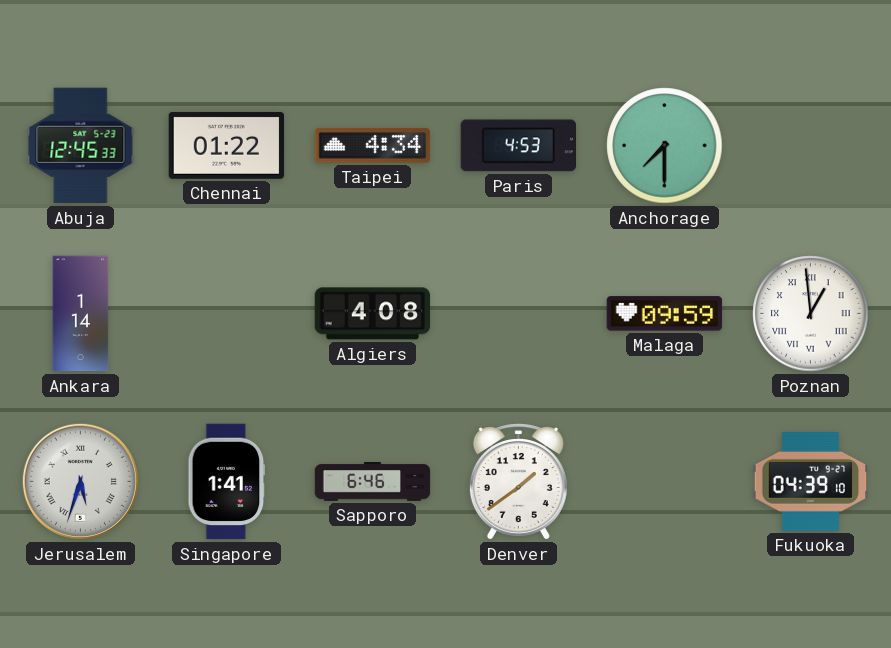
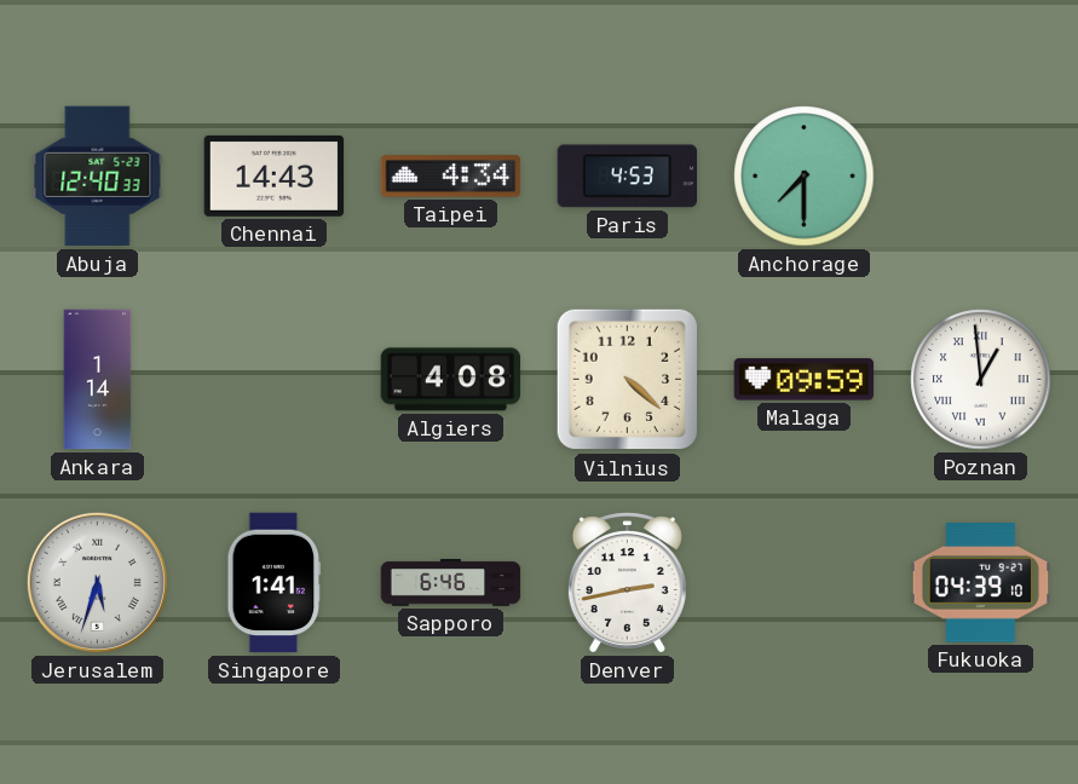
Abuja: 12:45 -> 12:40 (98, 177)
Chennai: 01:22 -> 14:43 (275, 175)
Vilnius: none -> 4:22 (628, 380)
Denver: 1:39 -> 2:43 (627, 583)
